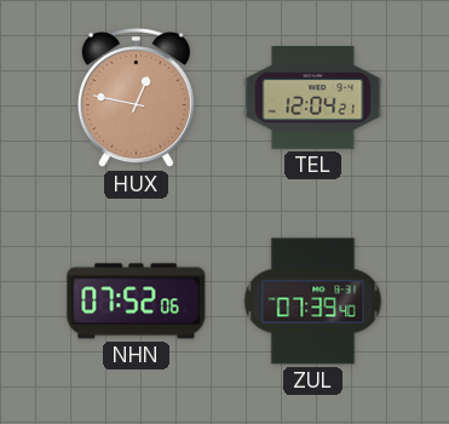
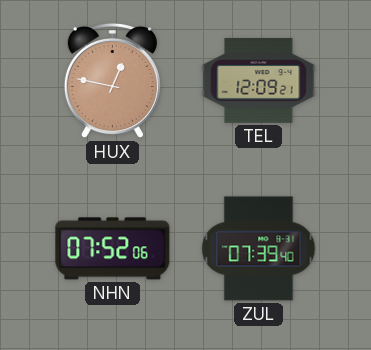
TEL: 12:04 -> 12:09 (259, 81)
